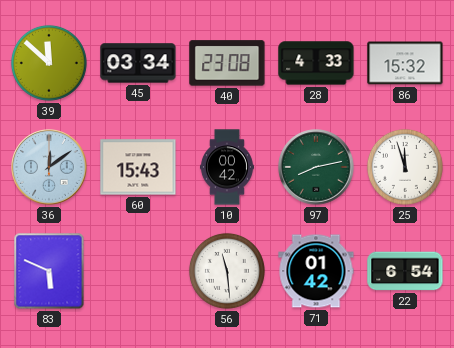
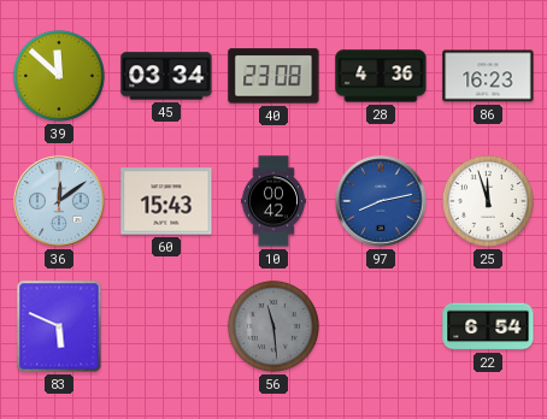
28: 4:33 -> 4:36 (381, 76)
86: 15:32 -> 16:23 (488, 76)
97 dial: green -> blue (381, 201)
56 dial: white -> grey (273, 326)
71: 01:42 -> none (316, 271)
